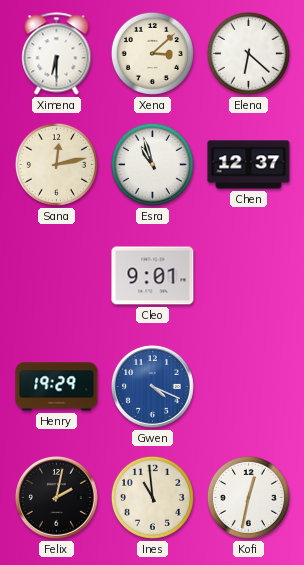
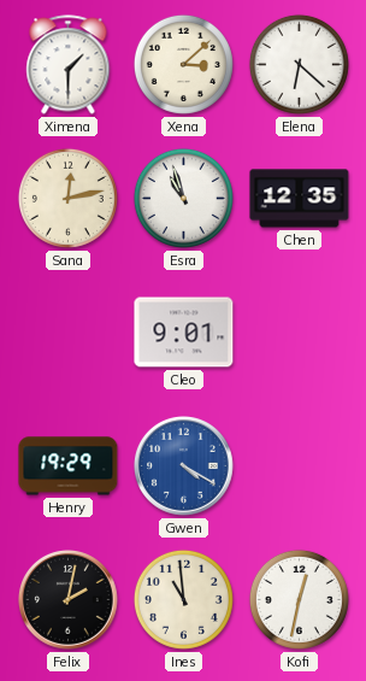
Ximena: 6:30 -> 1:30 (69, 65)
Chen: 12:37 -> 12:35 (300, 199)
Gwen: 4:19 -> 4:20 (184, 466)
